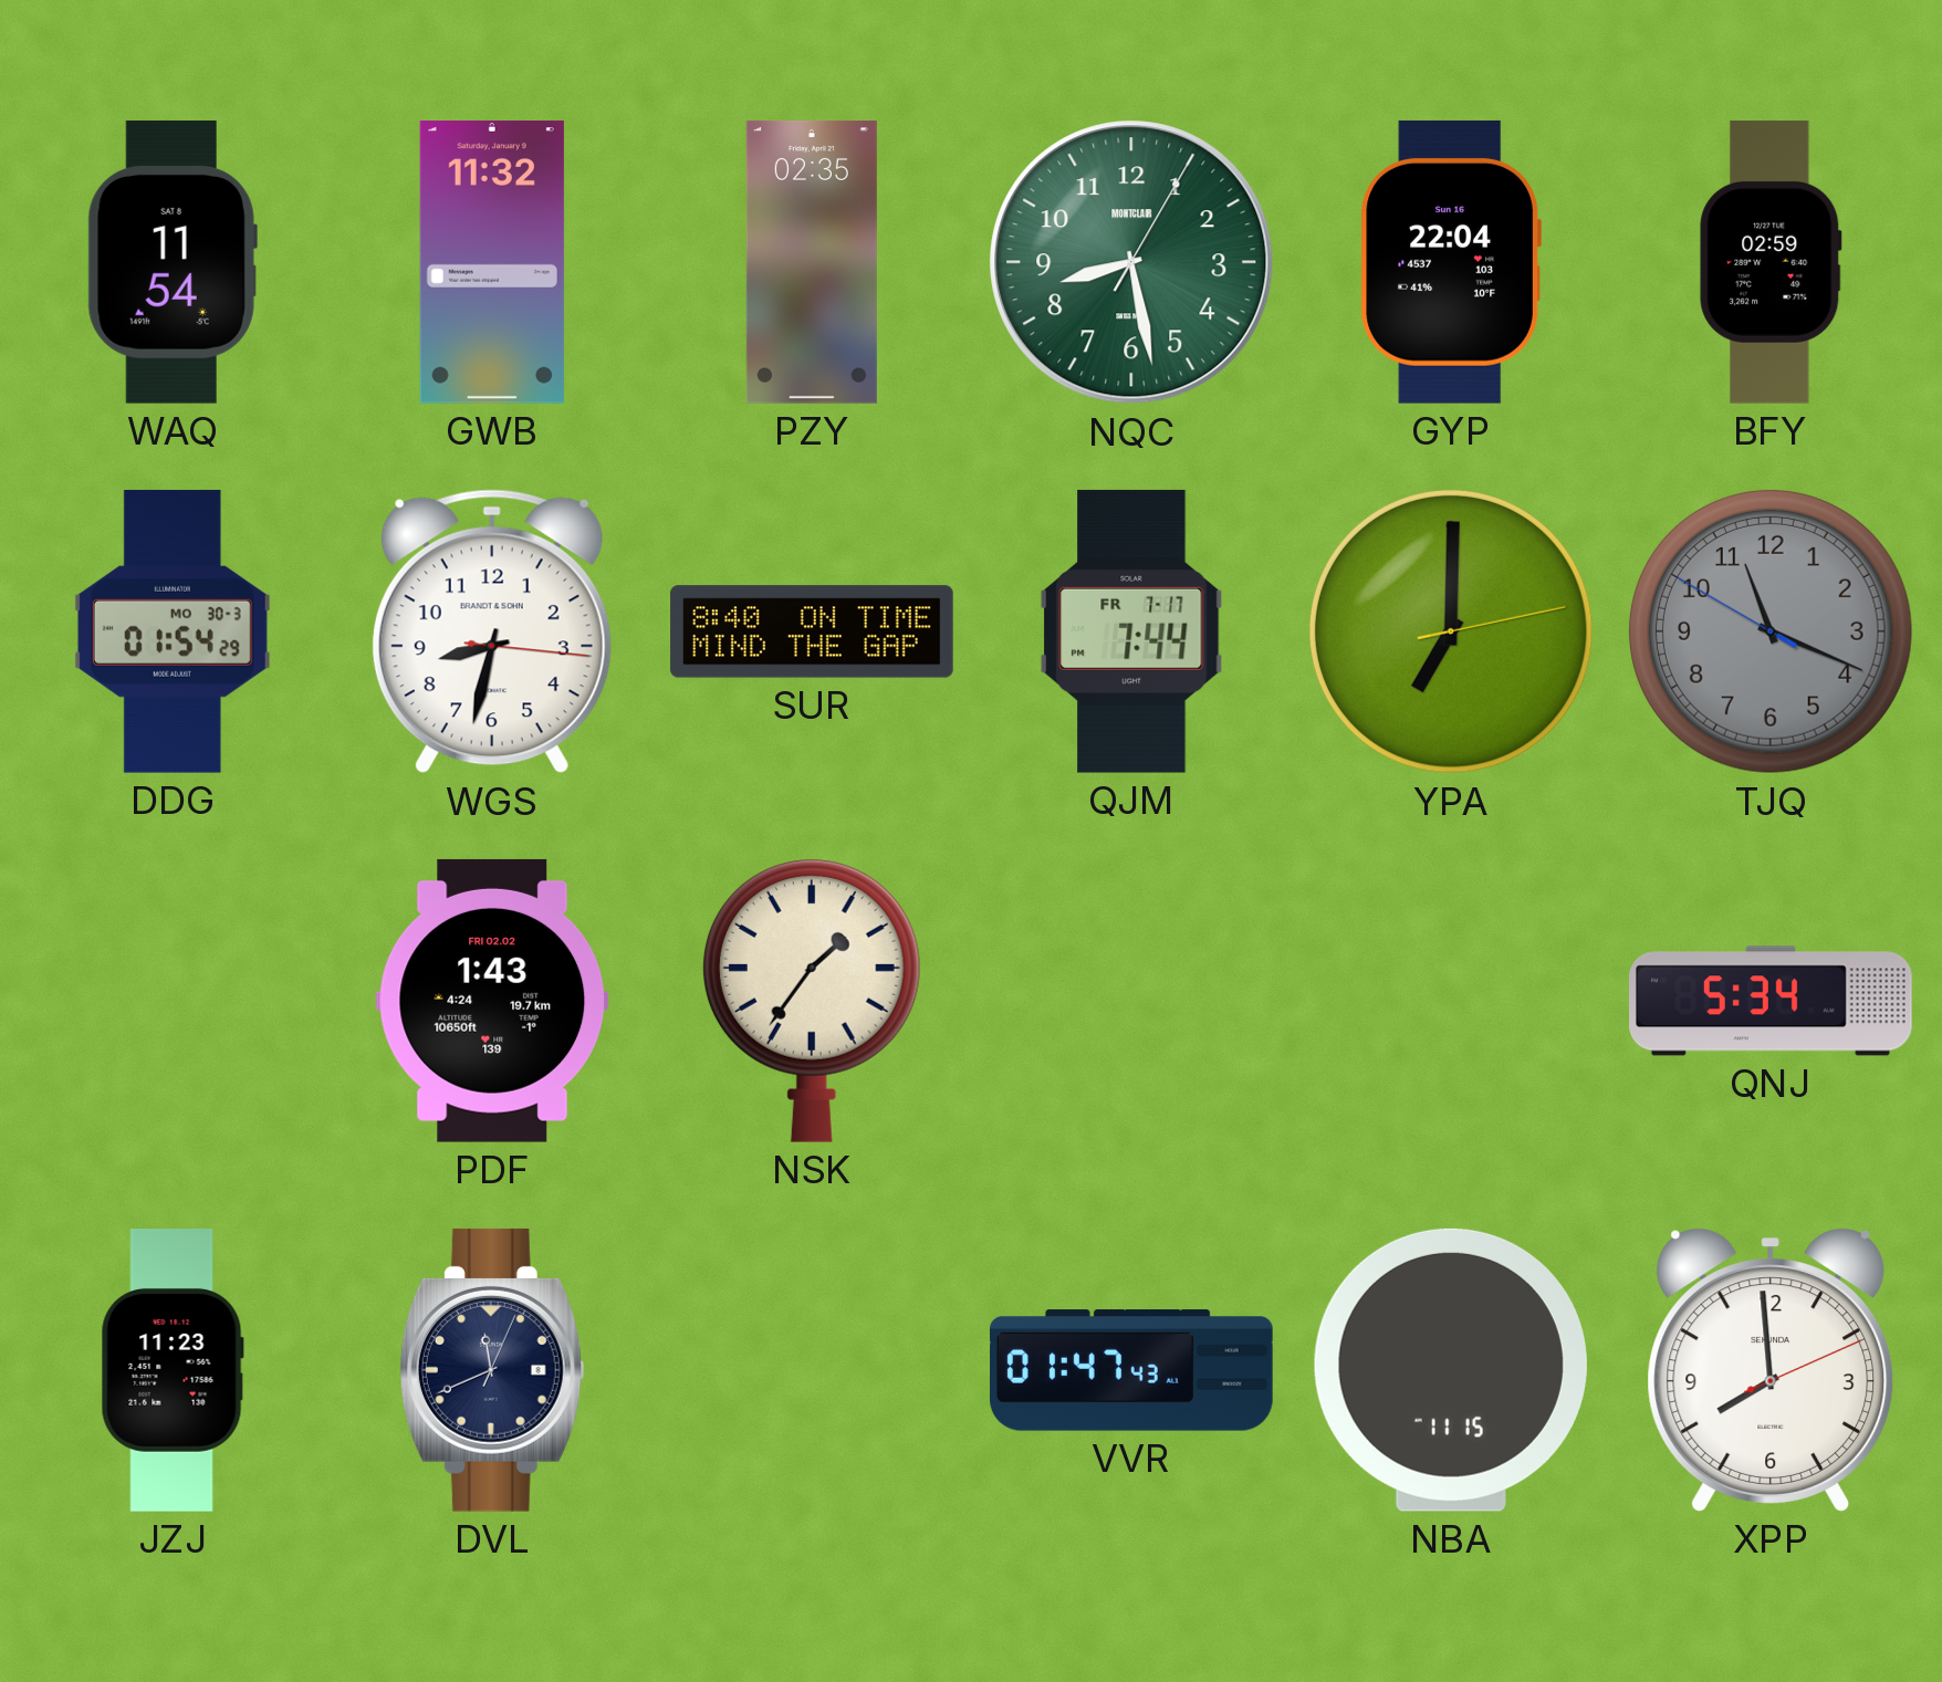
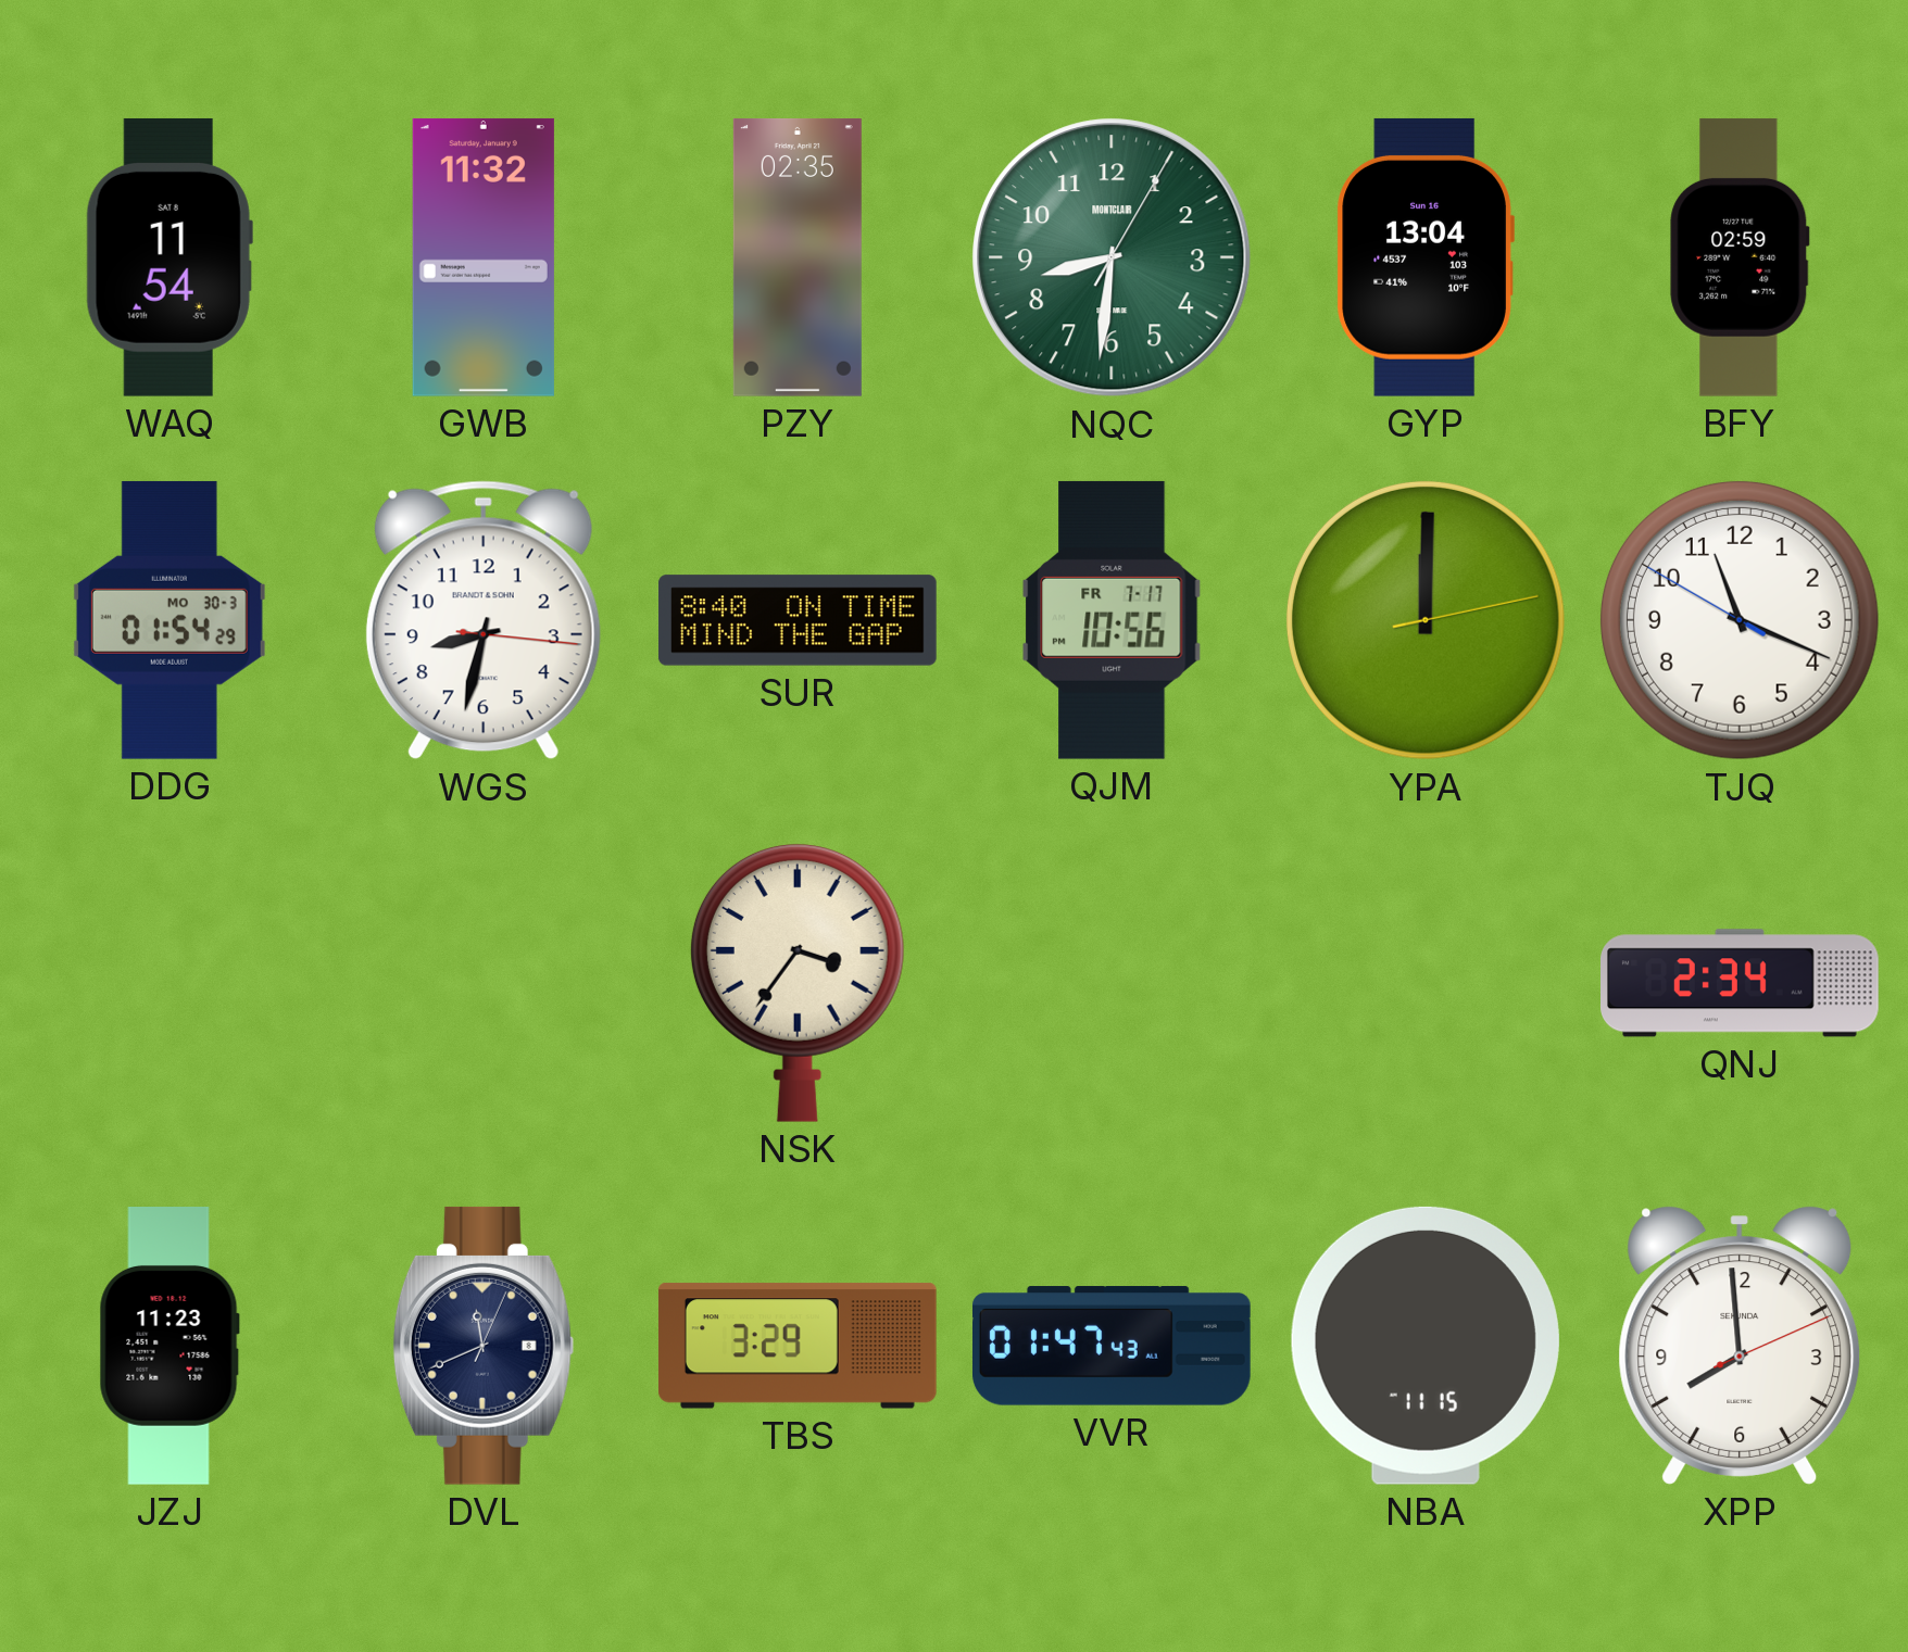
NQC: 8:28 -> 8:31 (1112, 257)
GYP: 22:04 -> 13:04 (1426, 257)
QJM: 7:44 -> 10:56 (1112, 620)
YPA: 7:00 -> 12:00 (1426, 620)
TJQ dial: grey -> white (1740, 620)
PDF: 1:43 -> none (492, 1001)
NSK: 1:36 -> 3:36 (798, 982)
QNJ: 5:34 -> 2:34 (1741, 983)
TBS: none -> 3:29 (798, 1346)
